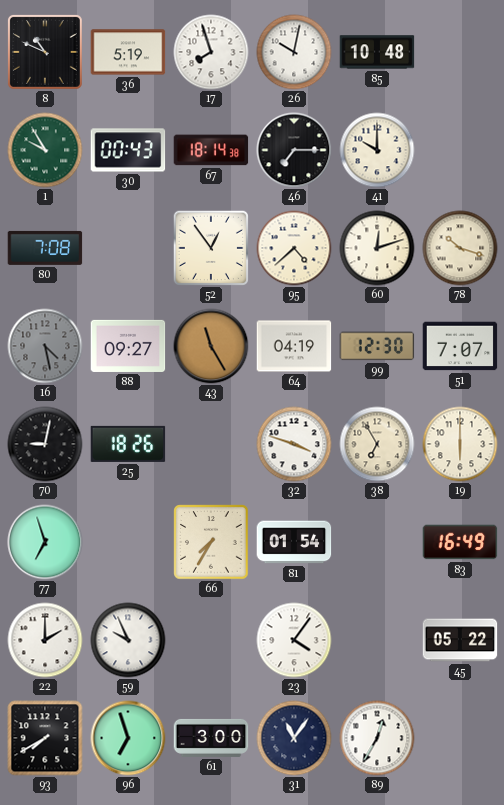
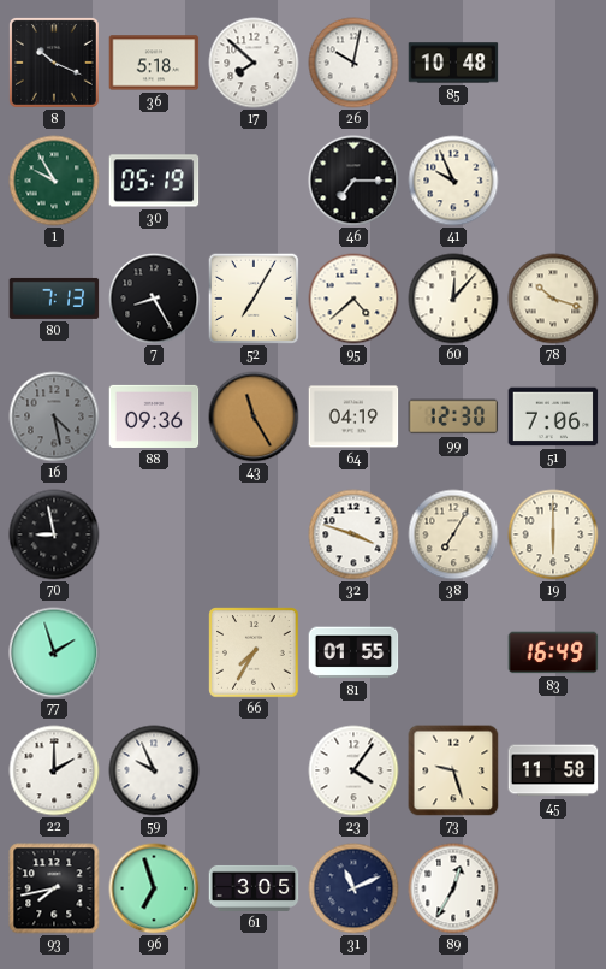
8: 10:49 -> 10:19 (54, 63)
36: 5:19 -> 5:18 (154, 63)
17: 7:57 -> 7:52 (254, 63)
30: 00:43 -> 05:19 (154, 181)
67: 18:14 -> none (211, 150)
41: 10:00 -> 9:56 (453, 181)
80: 7:08 -> 7:13 (54, 299)
7: none -> 8:25 (154, 299)
52: 12:54 -> 7:05 (254, 299)
60: 12:12 -> 12:07 (453, 299)
88: 09:27 -> 09:36 (154, 416)
51: 7:07 -> 7:06 (553, 416)
70: 9:02 -> 8:58 (54, 534)
25: 18:26 -> none (128, 444)
38: 6:55 -> 7:05 (453, 534)
77: 6:57 -> 1:57 (54, 652)
81: 01:54 -> 01:55 (353, 652)
73: none -> 9:27 (453, 770)
45: 05:22 -> 11:58 (553, 770)
93: 7:40 -> 7:43 (54, 888)
61: 3:00 -> 3:05 (254, 888)
31: 11:06 -> 11:11 (353, 888)
